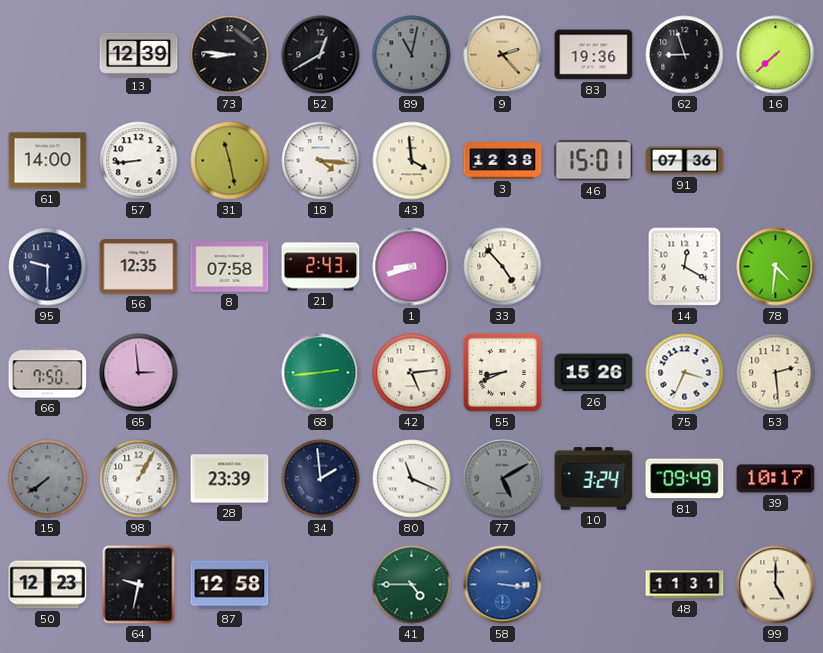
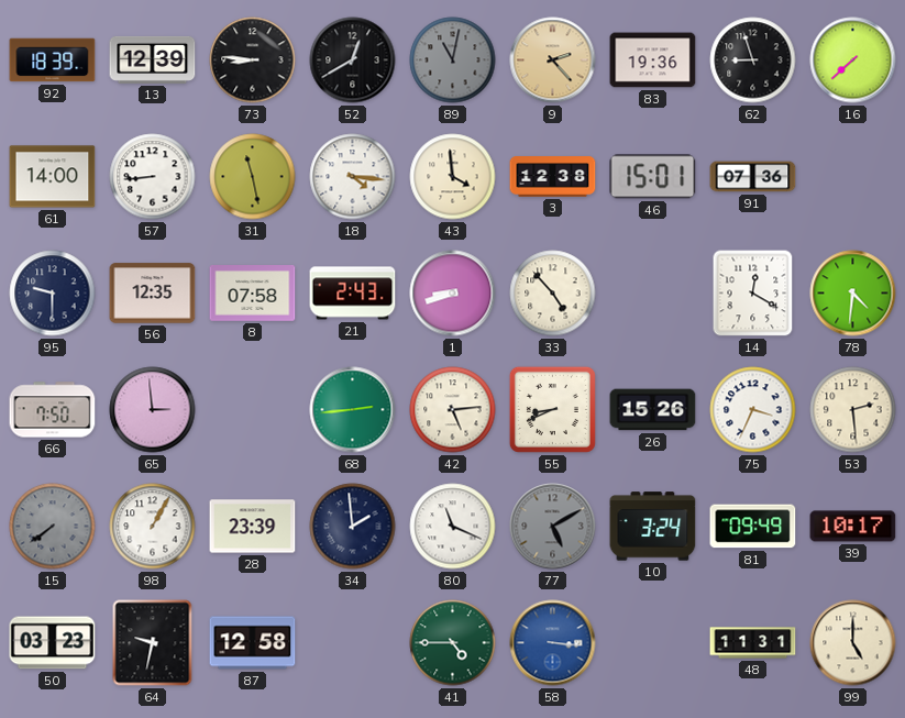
92: none -> 18:39 (53, 60)
50: 12:23 -> 03:23 (53, 643)
